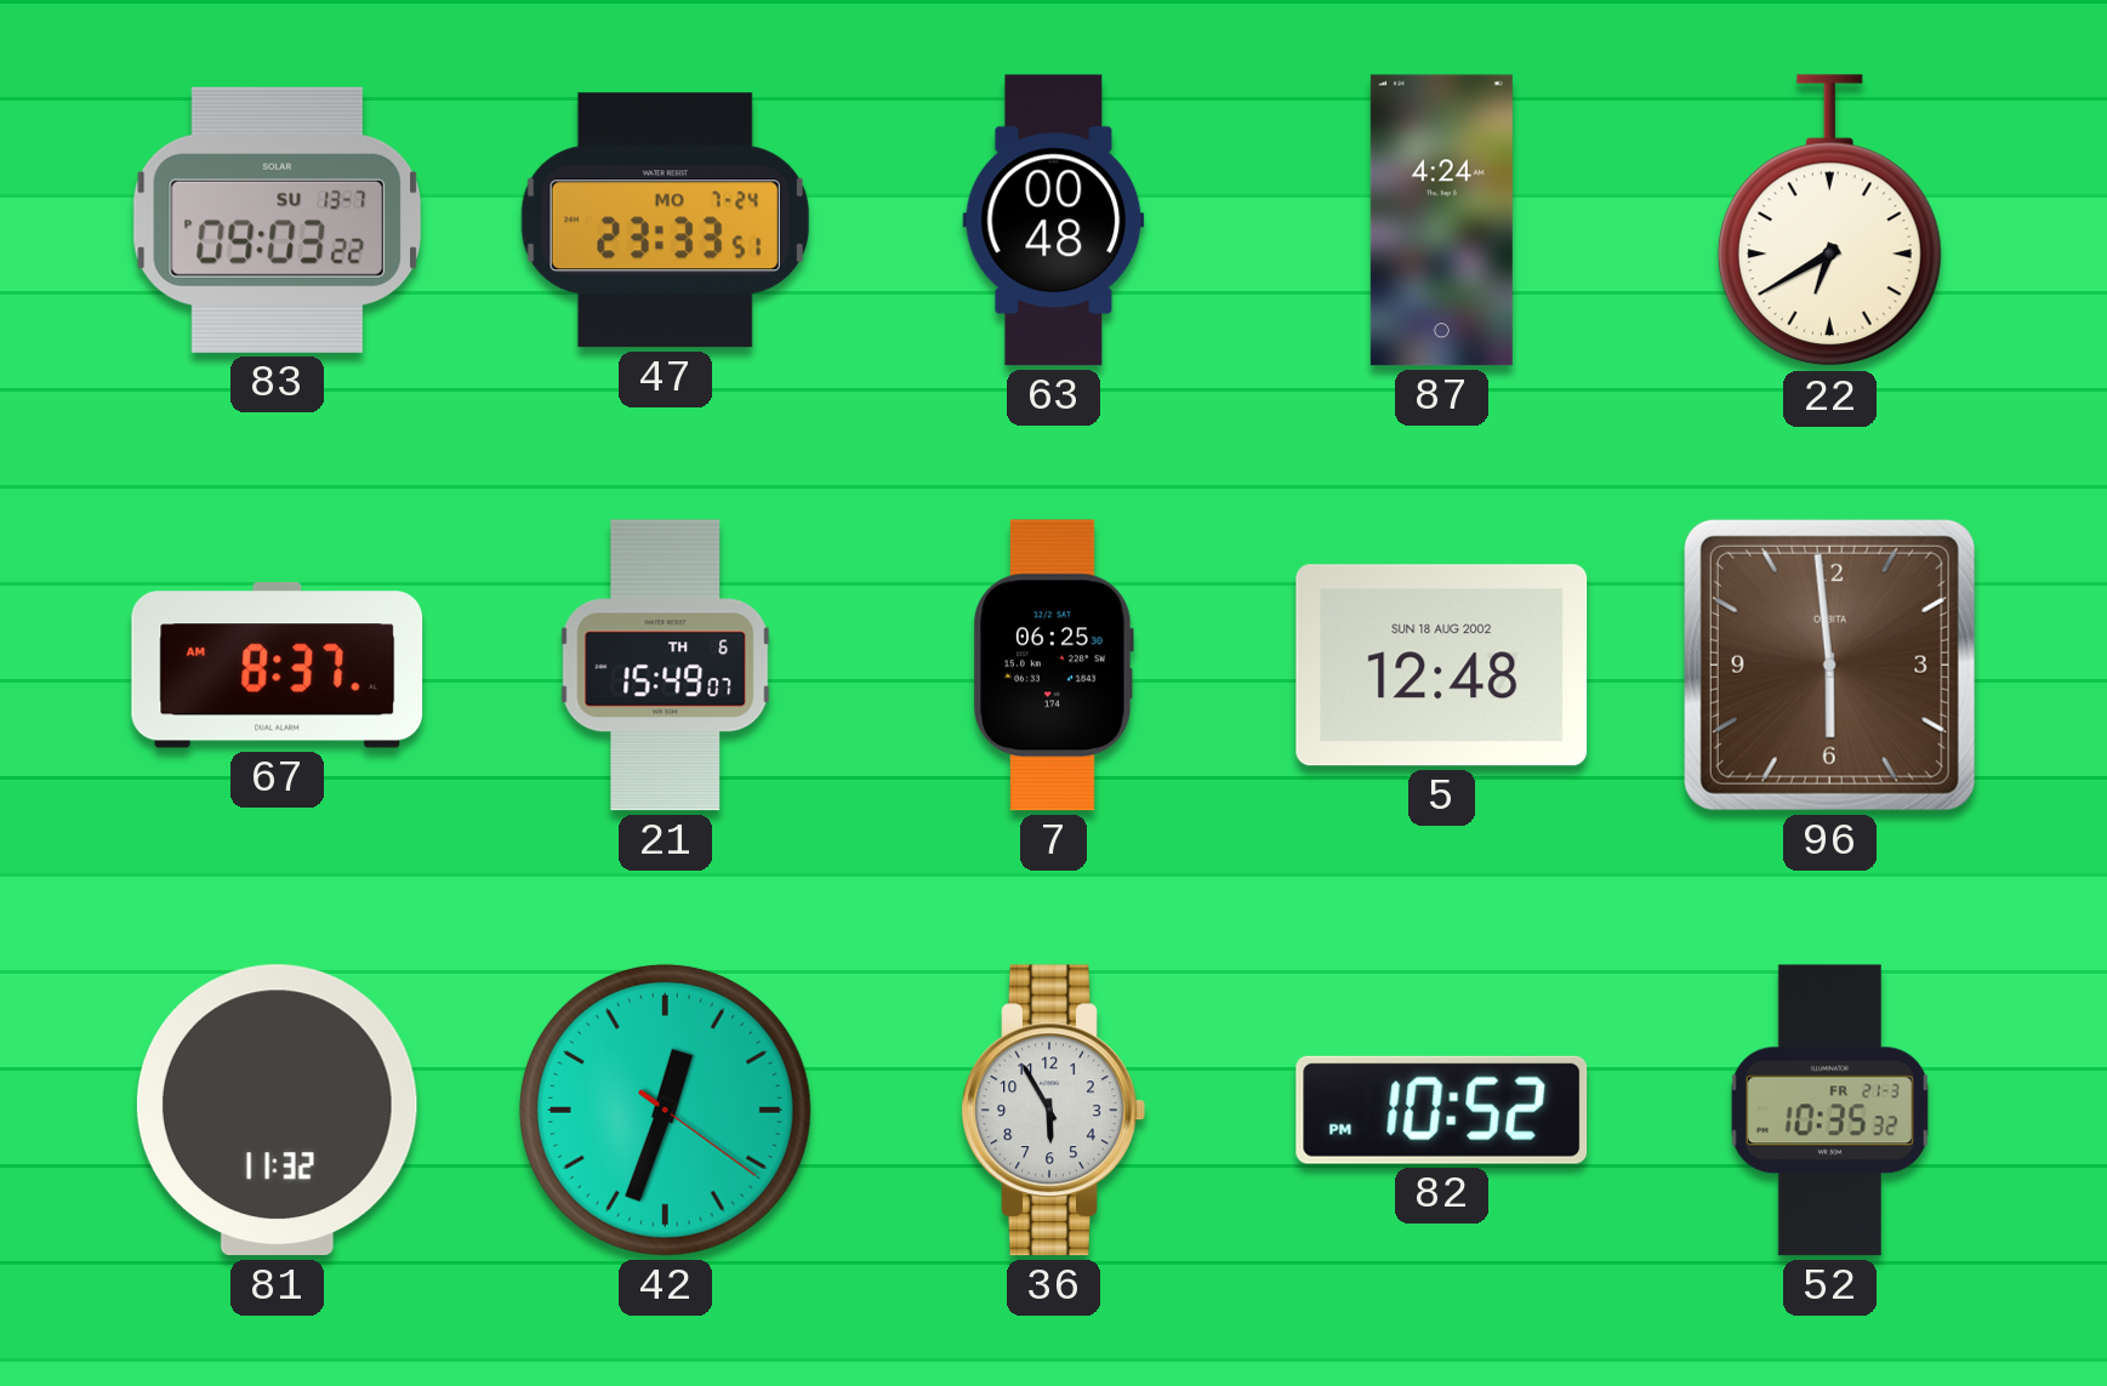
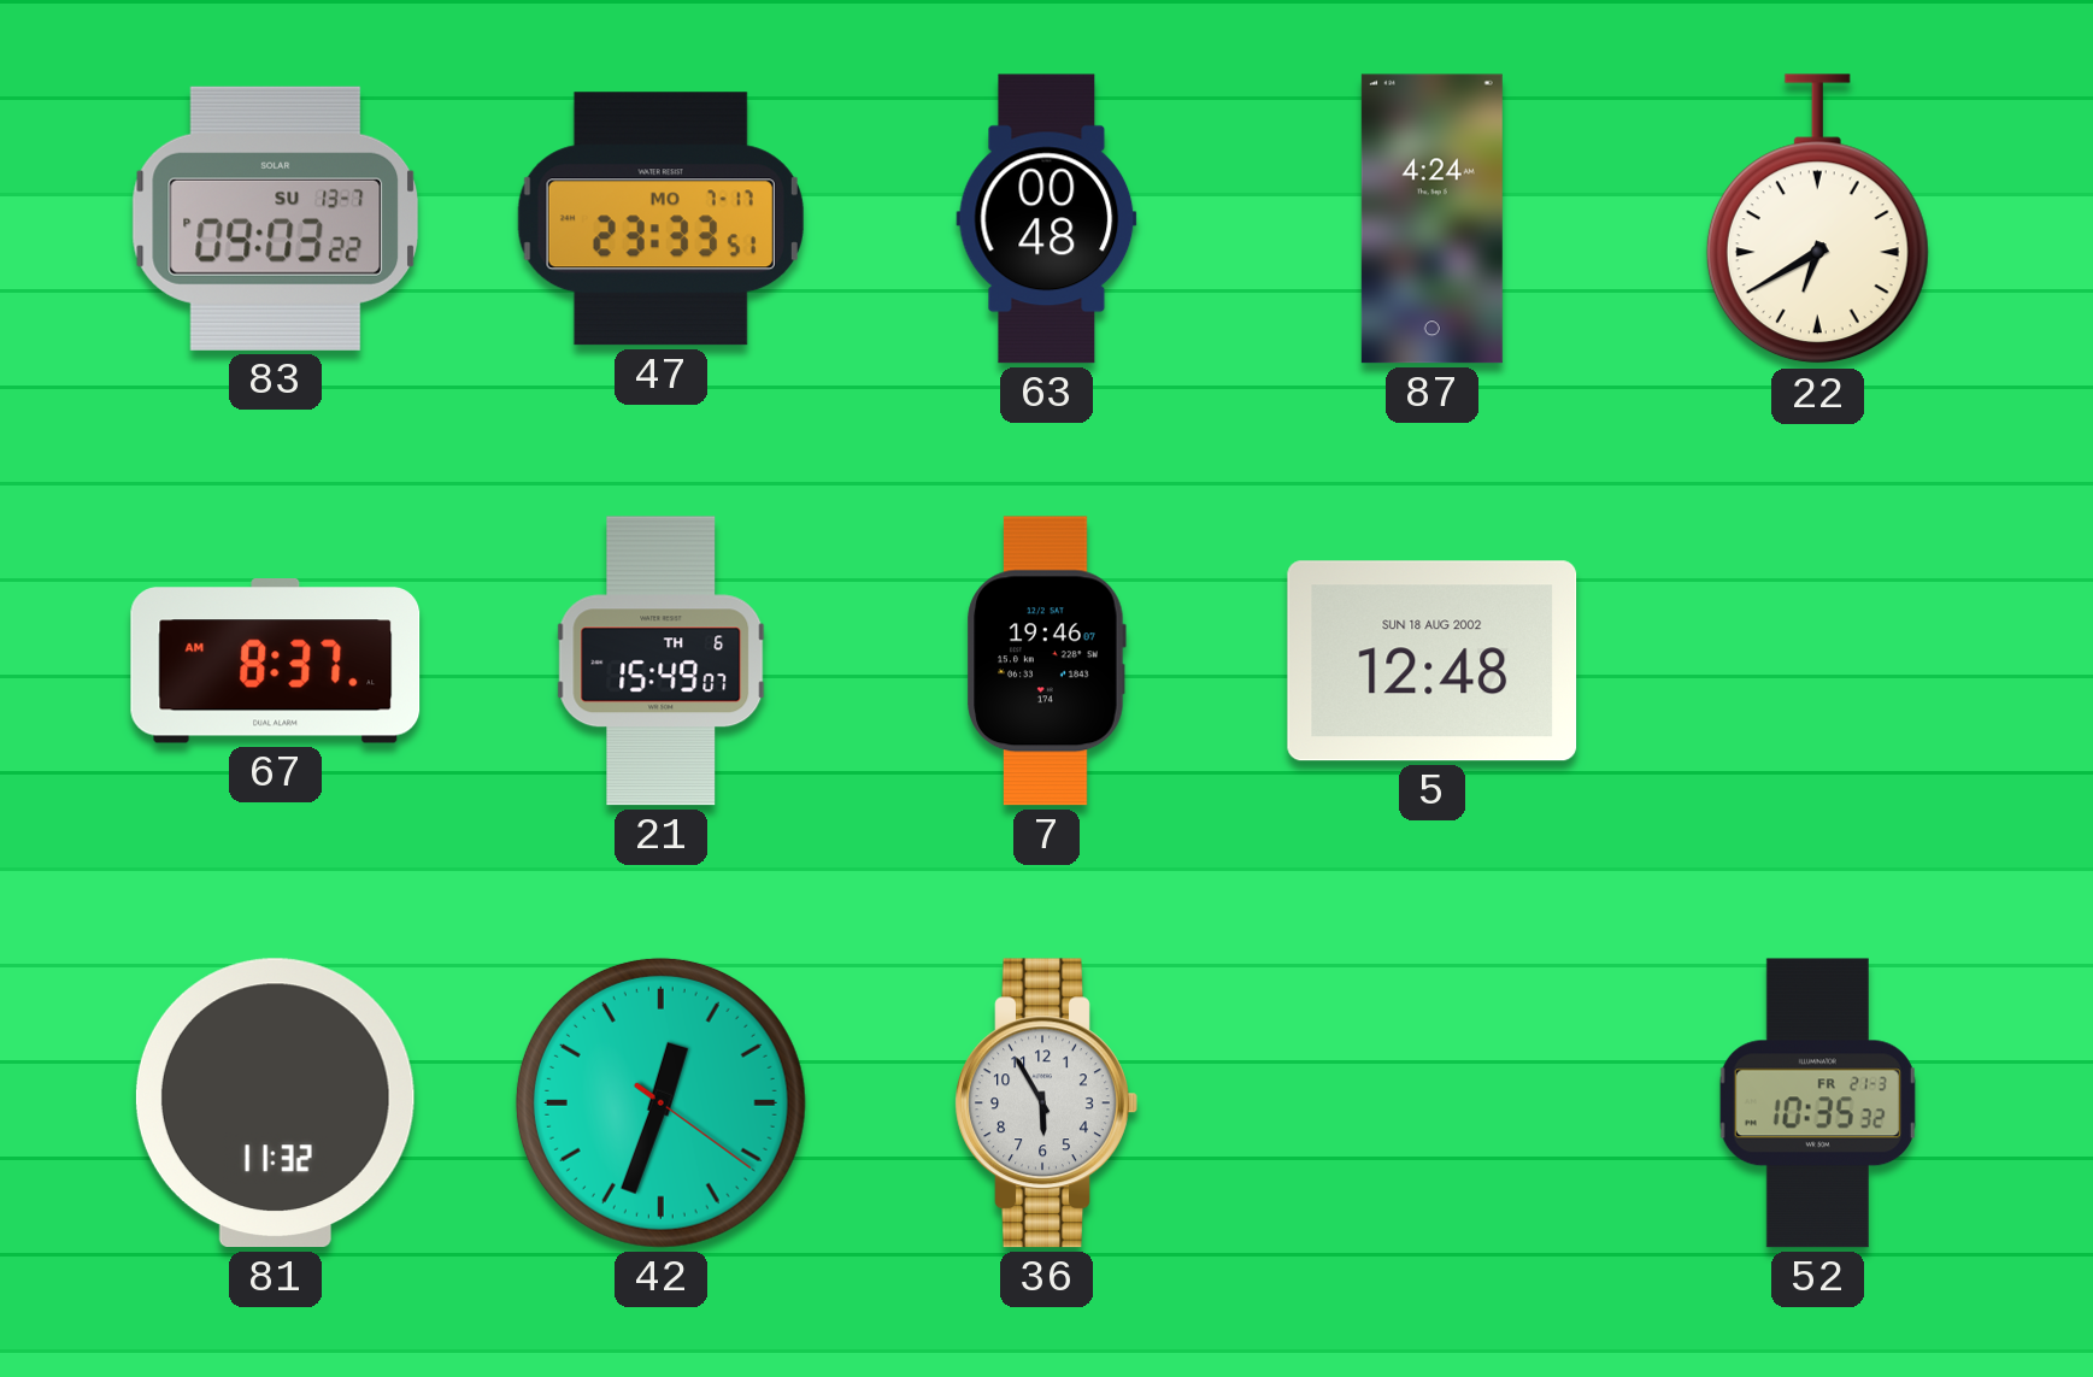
47 date: MO 7-24 -> MO 7-17 (660, 219)
7: 06:25 -> 19:46 (1046, 661)
96: 5:59 -> none (1829, 665)
82: 10:52 -> none (1442, 1110)
